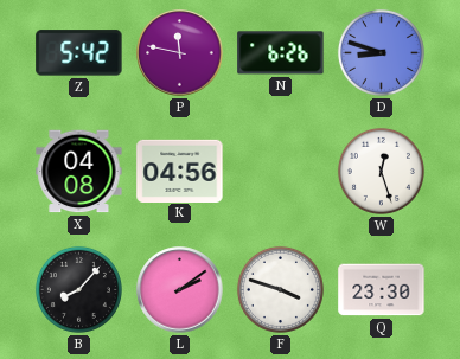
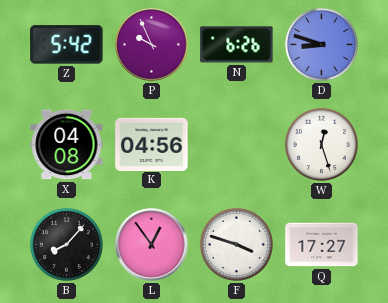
P: 11:47 -> 9:56 (152, 45)
L: 2:09 -> 12:54 (152, 245)
Q: 23:30 -> 17:27 (322, 245)
